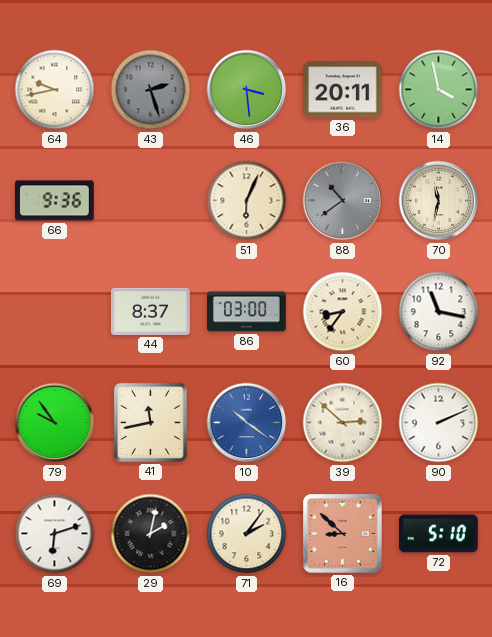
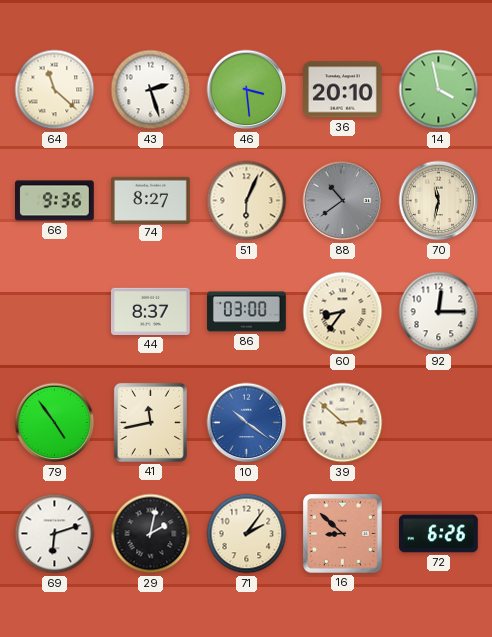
64: 9:43 -> 11:22 (55, 90)
43 dial: grey -> white (151, 90)
36: 20:11 -> 20:10 (343, 90)
74: none -> 8:27 (151, 200)
92: 11:17 -> 12:15 (439, 312)
79: 9:54 -> 4:54 (55, 423)
90: 2:11 -> none (439, 423)
72: 5:10 -> 6:26 (439, 534)
